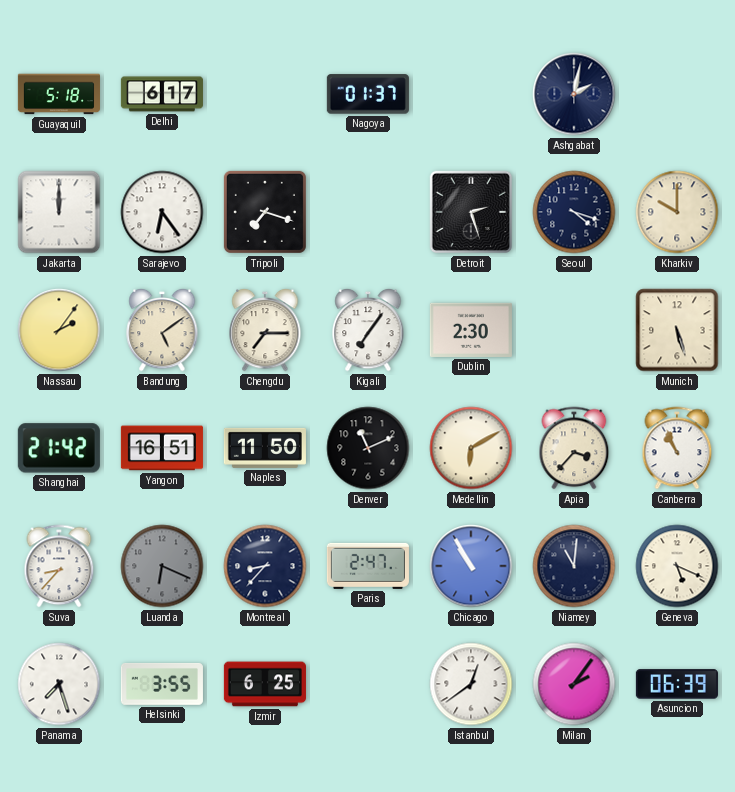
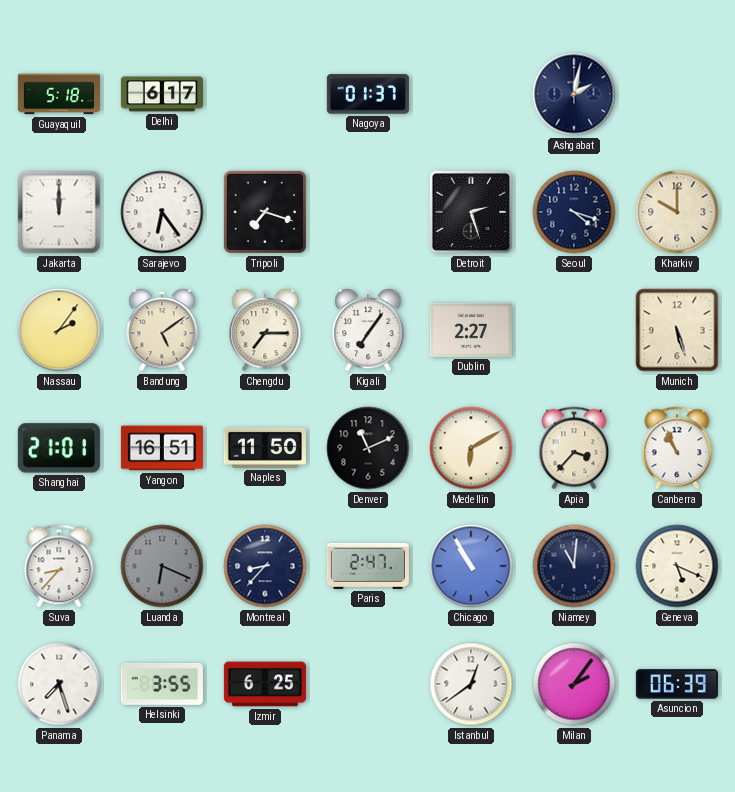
Dublin: 2:30 -> 2:27 (471, 330)
Shanghai: 21:42 -> 21:01 (59, 448)
